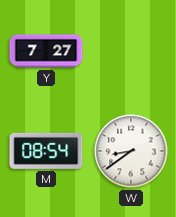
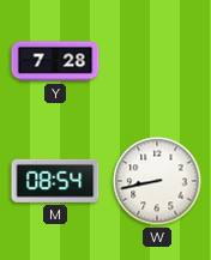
Y: 7:27 -> 7:28 (55, 61)
W: 8:39 -> 8:43 (157, 181)
